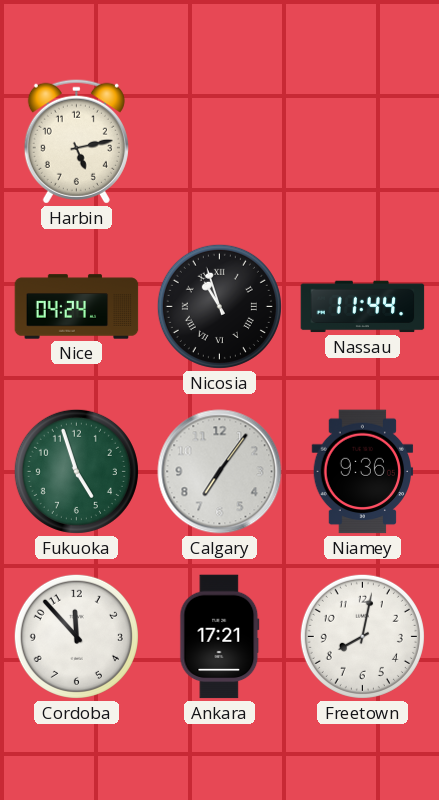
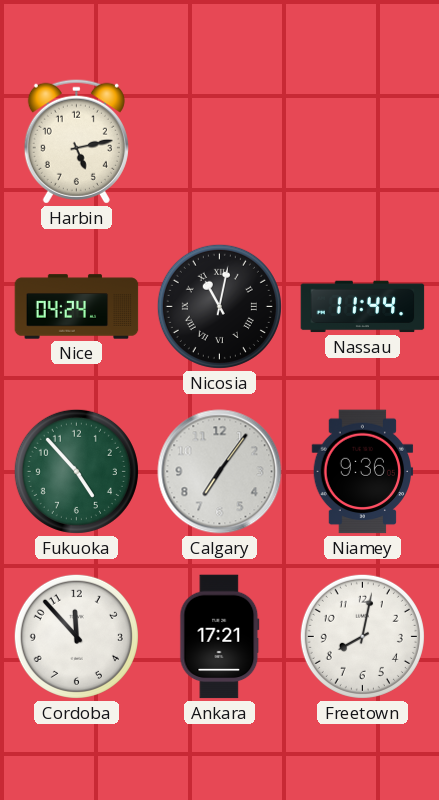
Nicosia: 10:57 -> 11:02 (219, 306)
Fukuoka: 4:57 -> 4:53 (76, 471)
